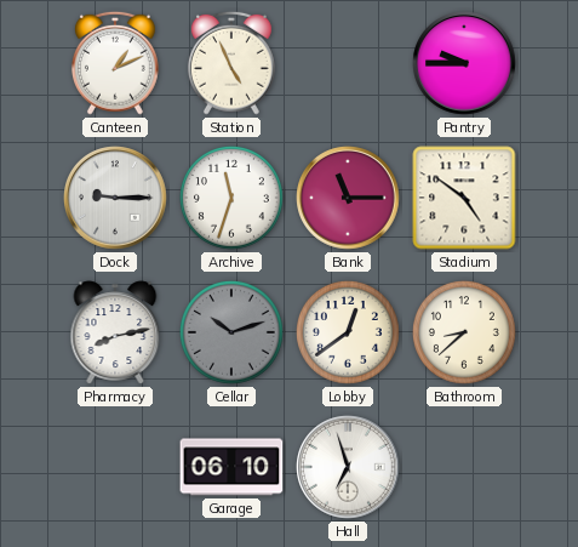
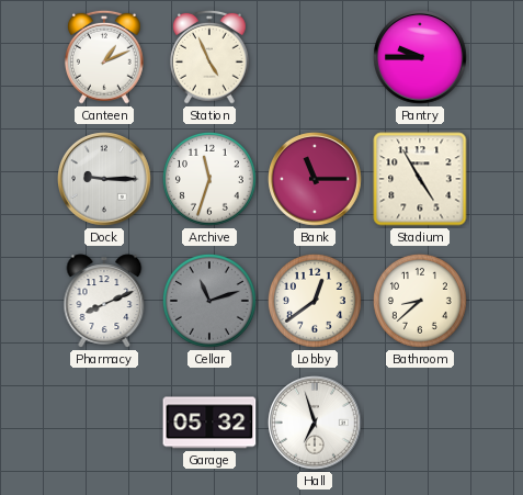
Stadium: 4:51 -> 4:55 (420, 179)
Pharmacy: 8:13 -> 8:11 (104, 301)
Cellar: 10:12 -> 11:12 (209, 301)
Garage: 06:10 -> 05:32 (209, 423)
